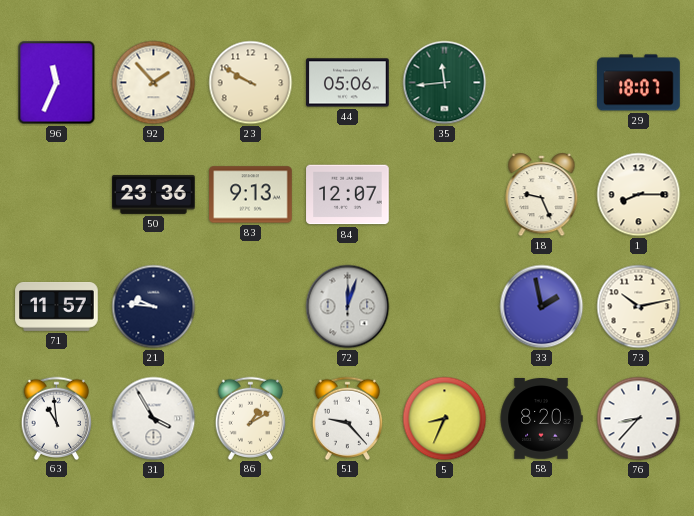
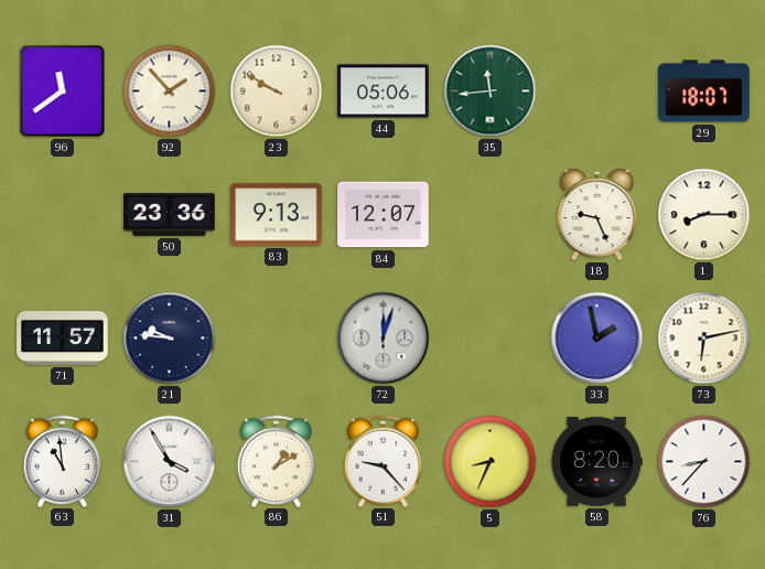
96: 11:34 -> 11:39 (63, 92)
73: 10:13 -> 6:13 (704, 339)
